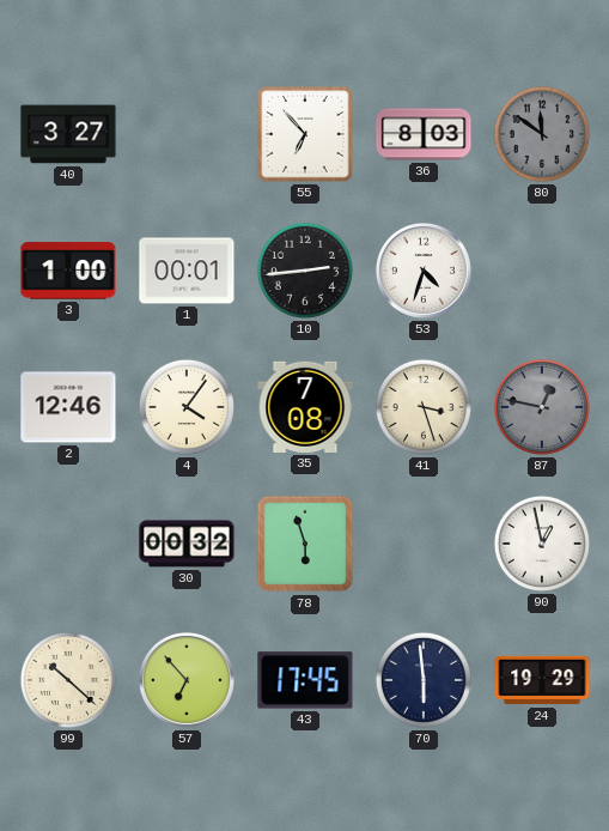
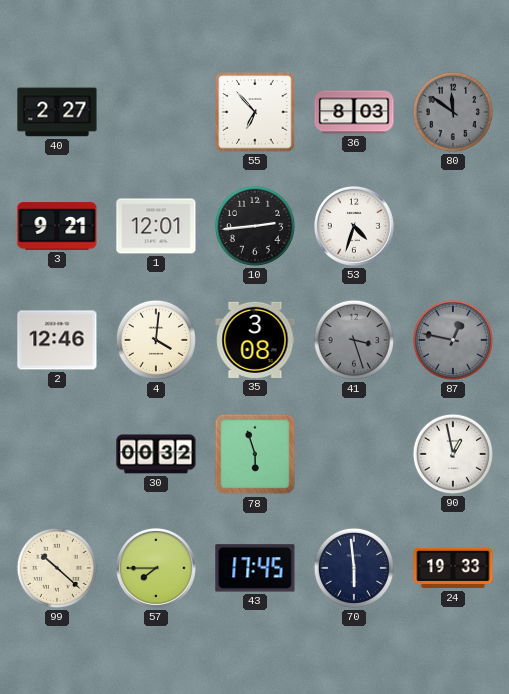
40: 3:27 -> 2:27 (57, 112)
3: 1:00 -> 9:21 (57, 226)
1: 00:01 -> 12:01 (156, 226)
4: 4:06 -> 4:01 (156, 340)
35: 7:08 -> 3:08 (255, 340)
41 dial: cream -> grey (354, 340)
57: 6:53 -> 7:45 (156, 568)
24: 19:29 -> 19:33 (453, 568)
